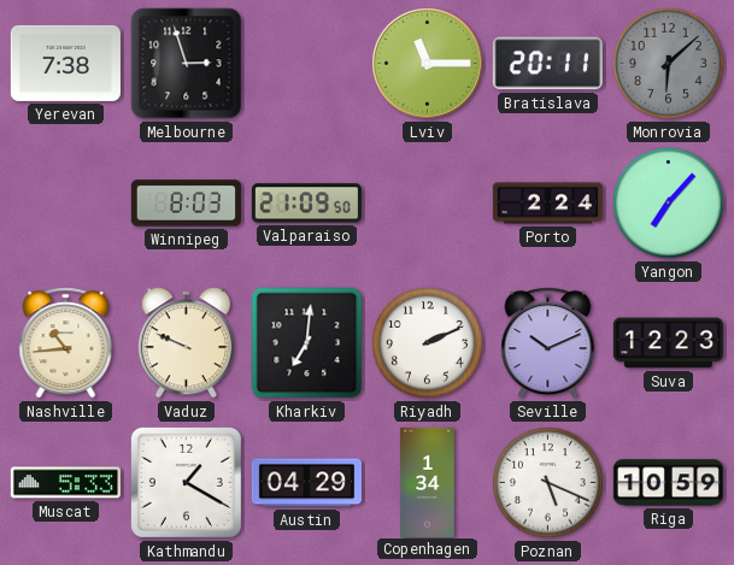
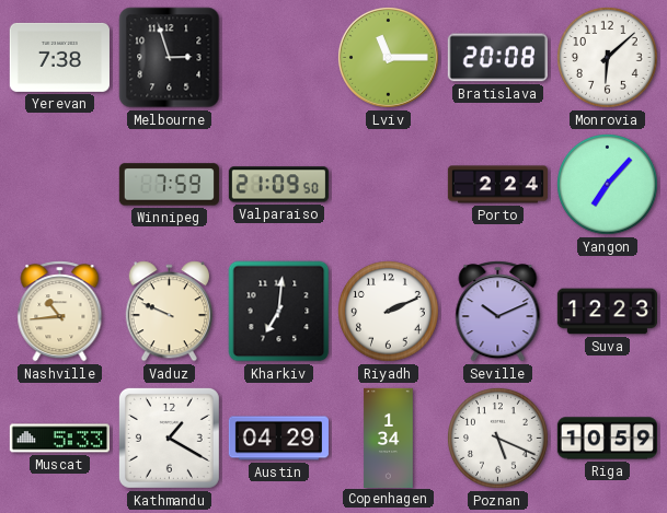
Bratislava: 20:11 -> 20:08 (497, 58)
Monrovia dial: grey -> white (608, 58)
Winnipeg: 8:03 -> 7:59 (169, 185)
